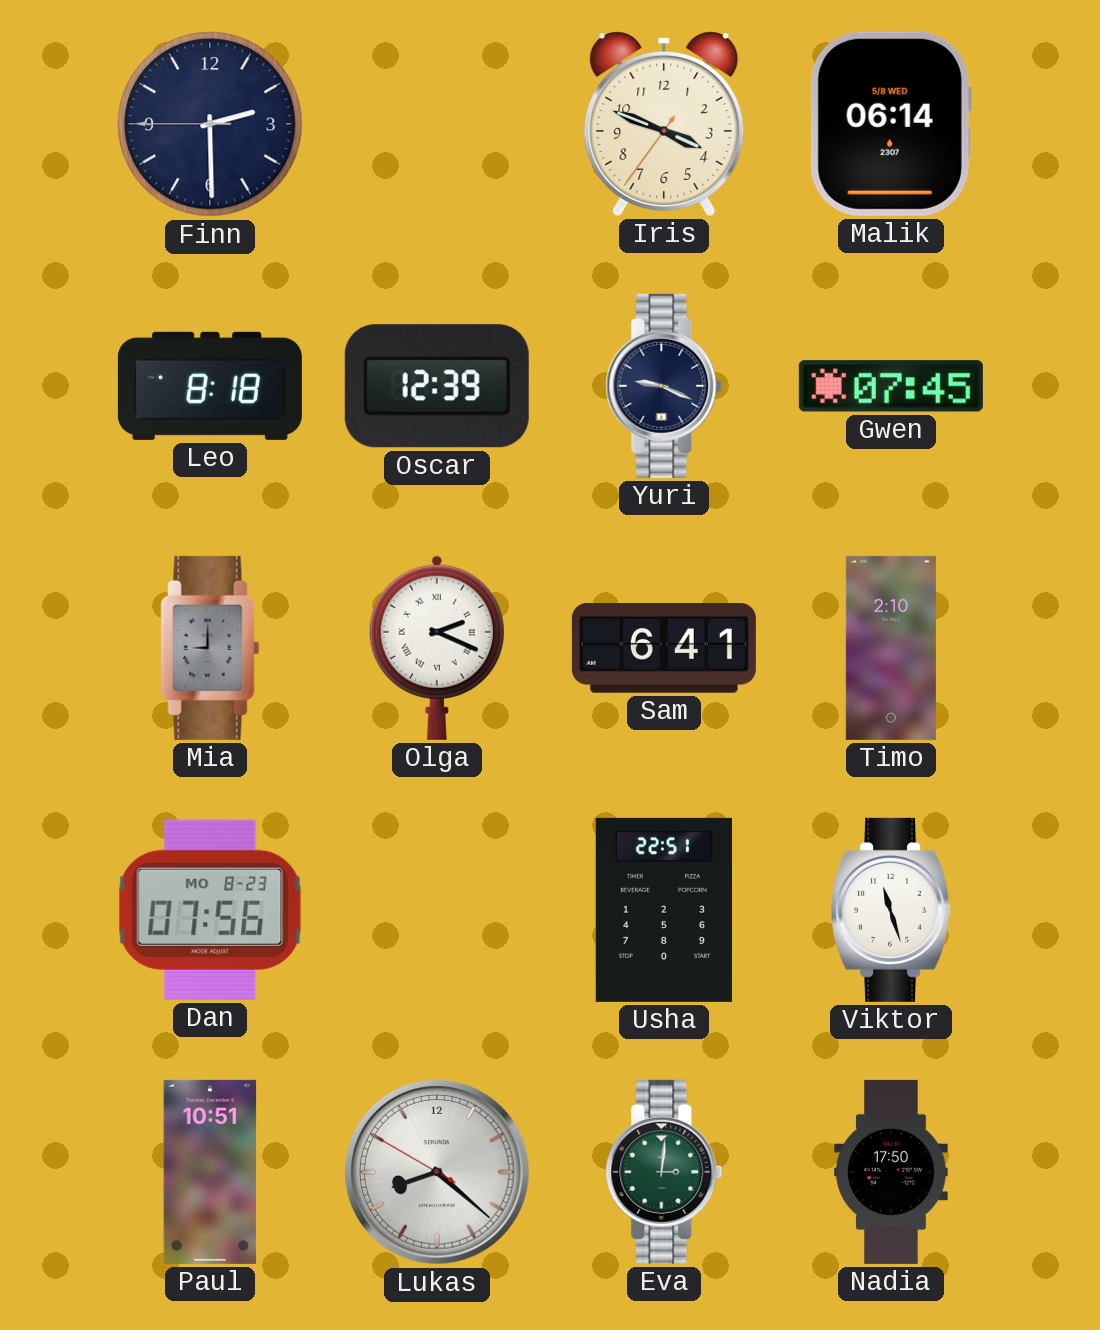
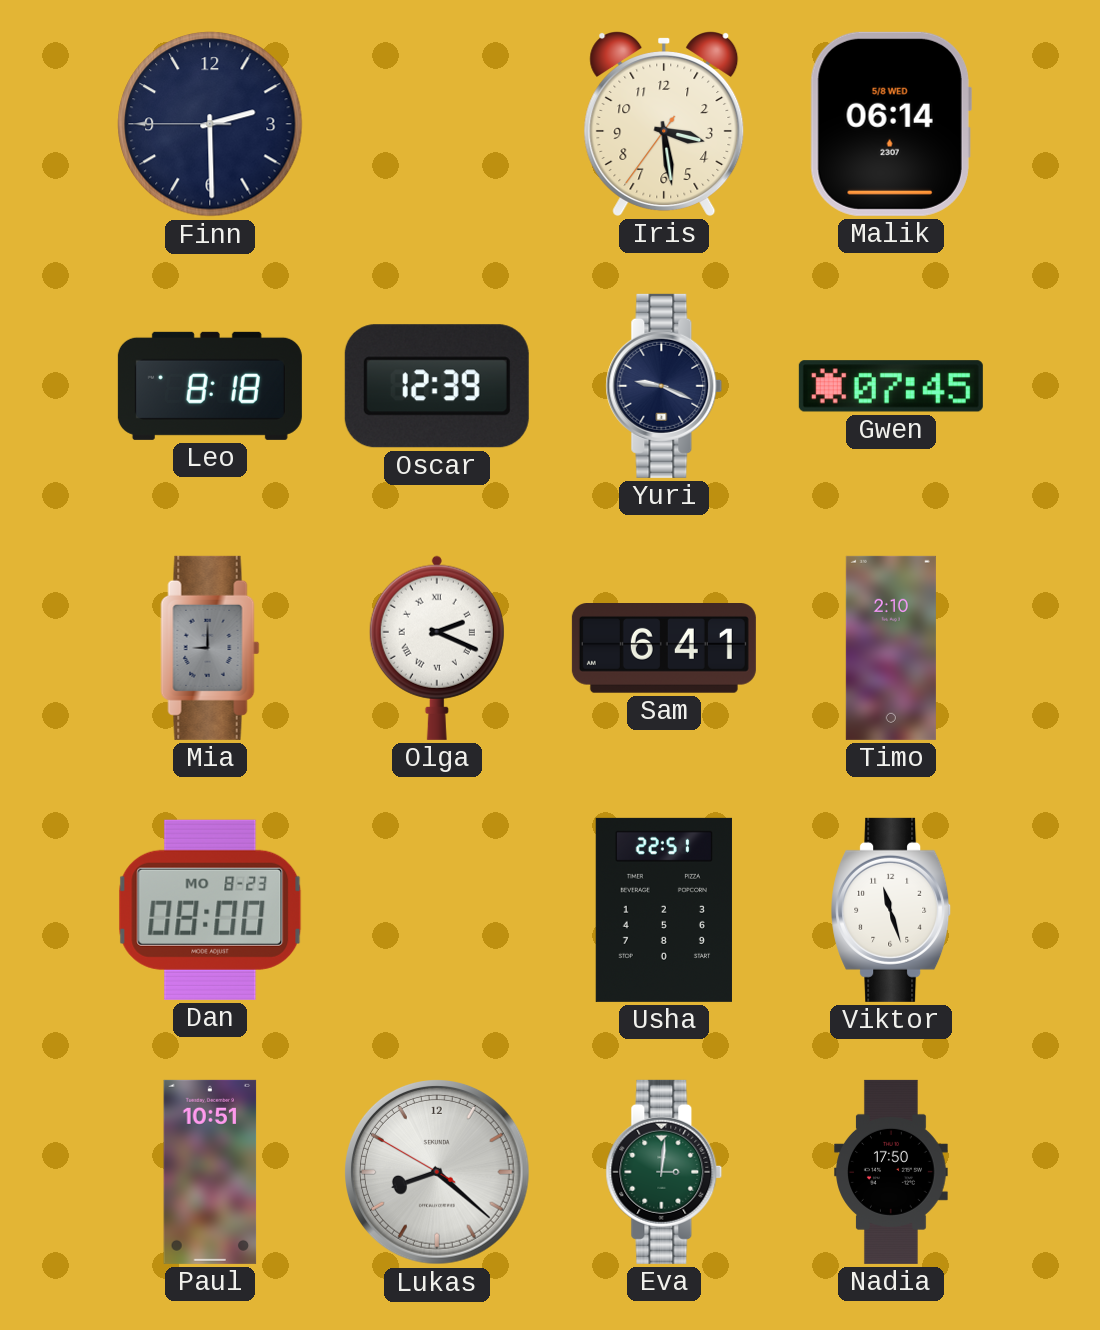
Iris: 3:48 -> 3:28 (664, 124)
Dan: 07:56 -> 08:00 (210, 910)
